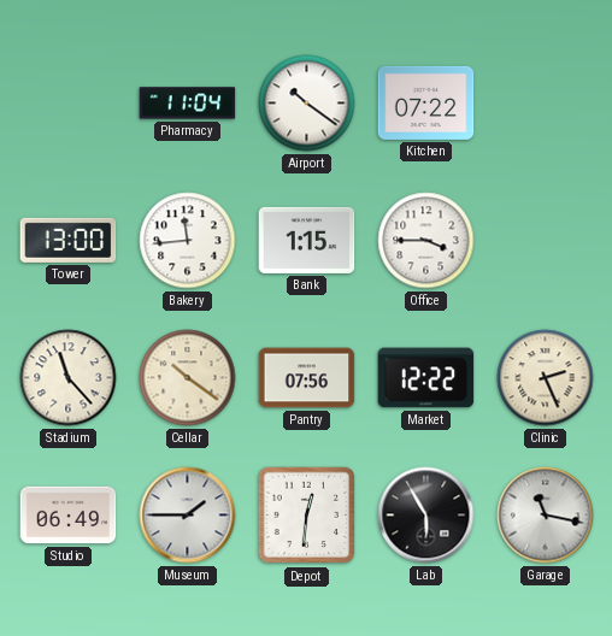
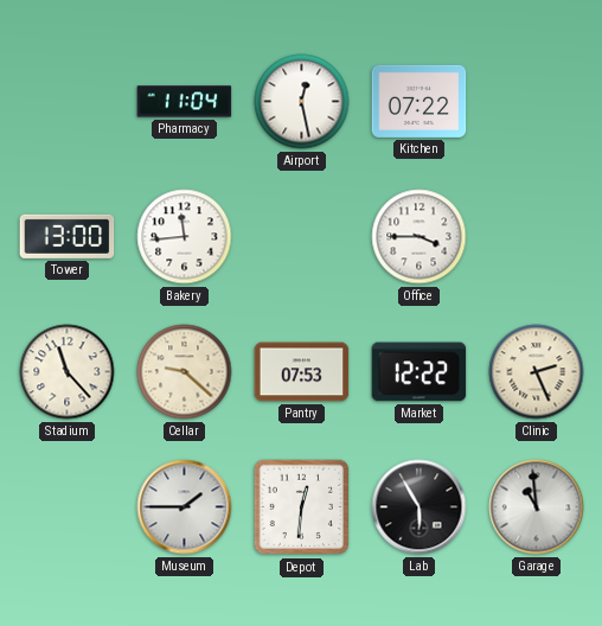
Airport: 10:21 -> 12:28 (302, 102)
Bank: 1:15 -> none (307, 240)
Cellar: 10:21 -> 9:22 (185, 372)
Pantry: 07:56 -> 07:53 (302, 372)
Studio: 06:49 -> none (69, 516)
Garage: 11:17 -> 10:59 (537, 507)
